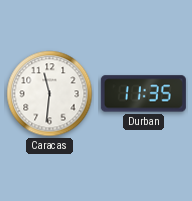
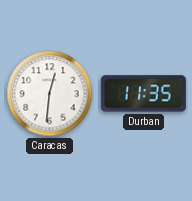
Caracas: 11:31 -> 12:31 (50, 94)
